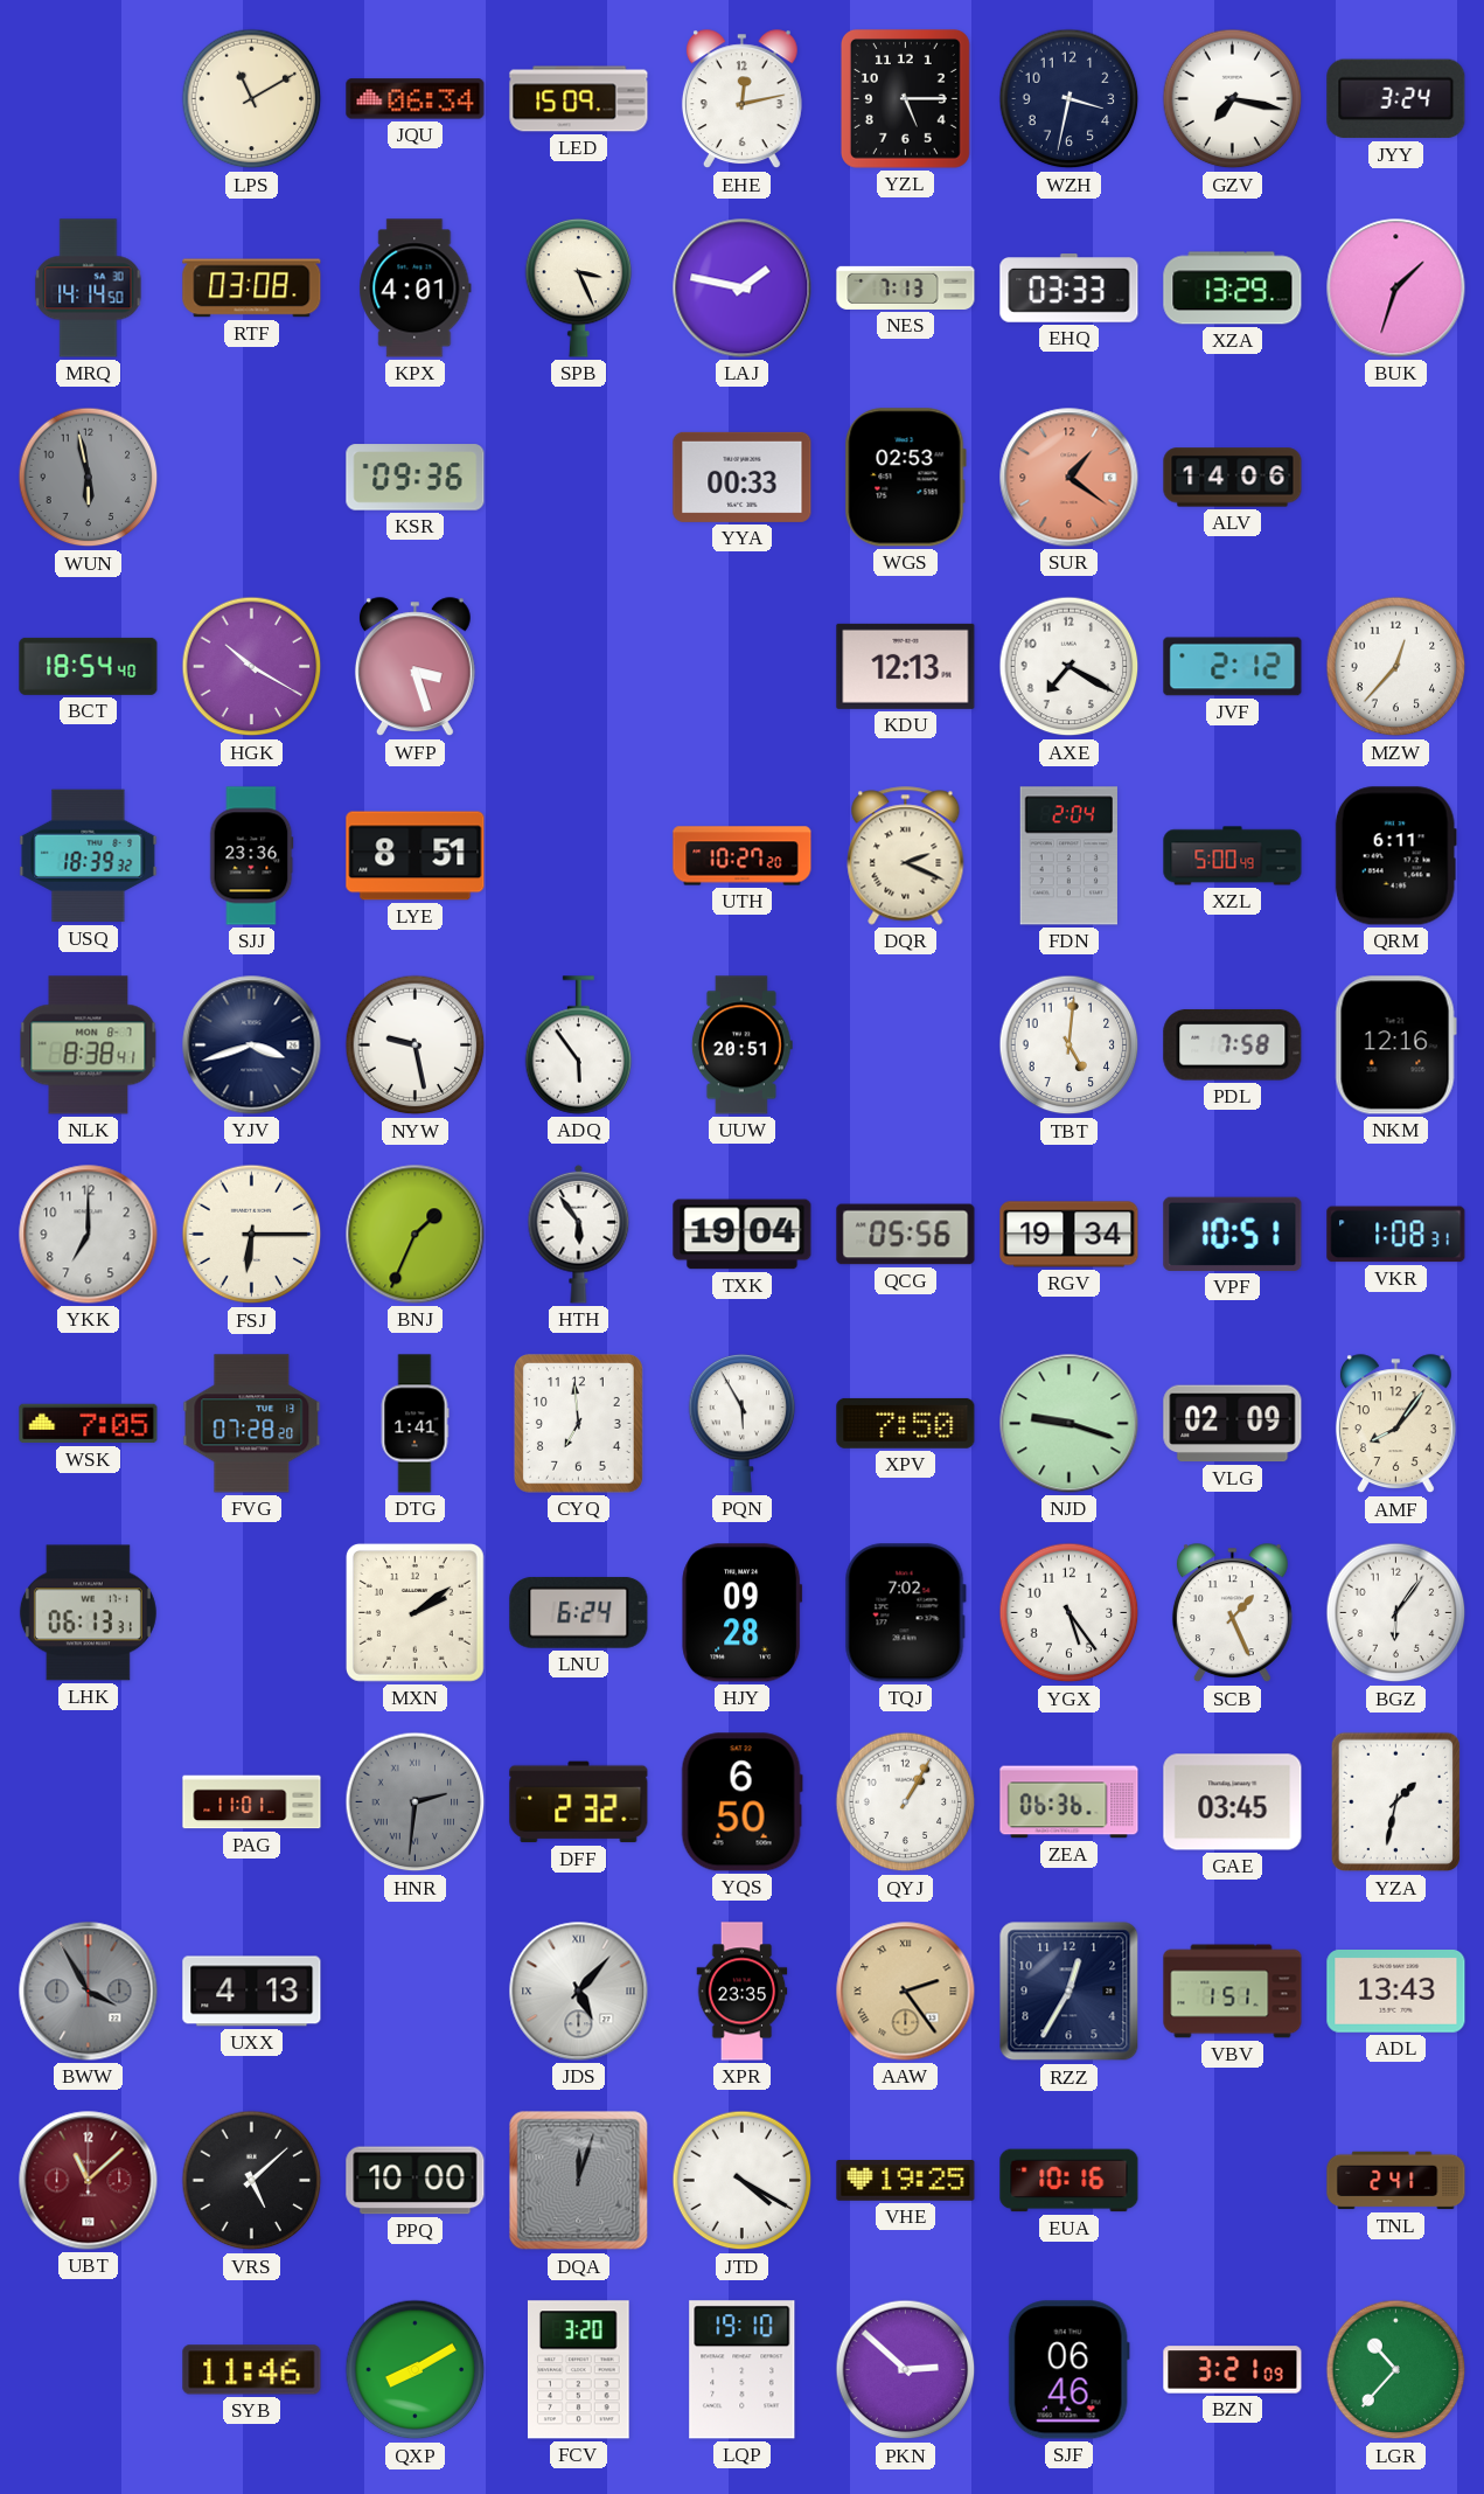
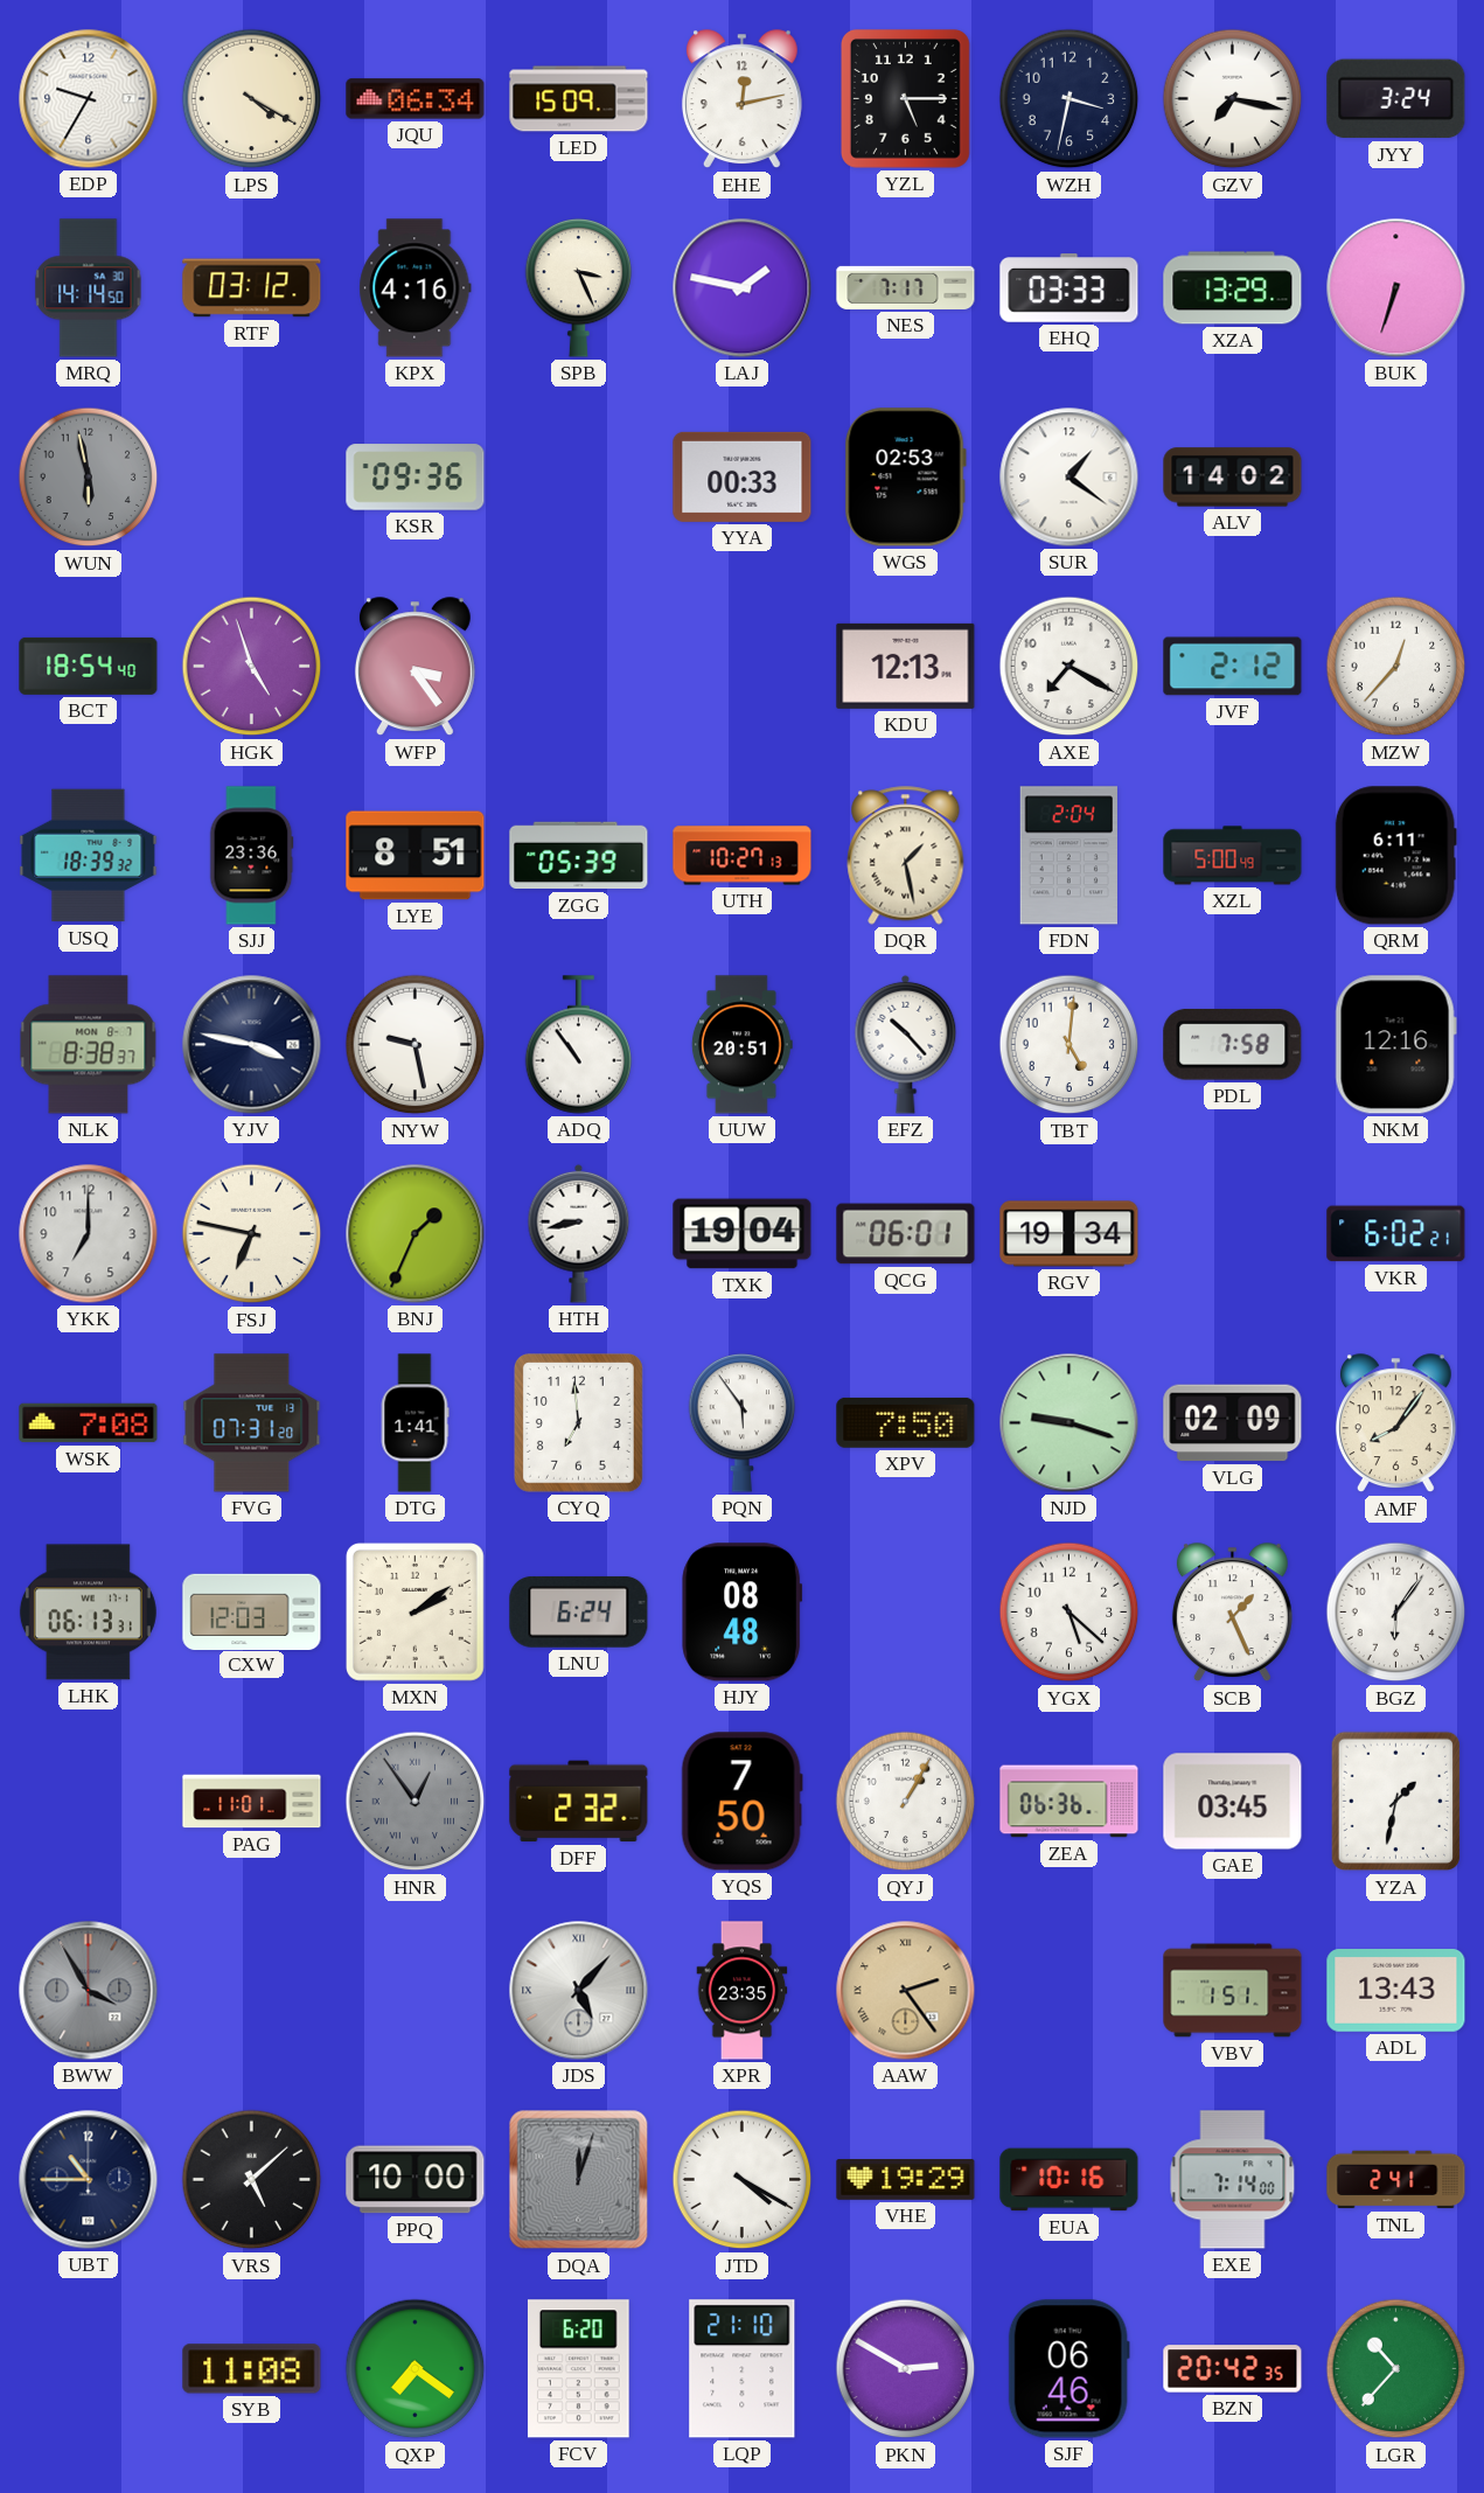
EDP: none -> 9:35 (89, 99)
LPS: 11:10 -> 4:20 (252, 99)
RTF: 03:08 -> 03:12 (252, 288)
KPX: 4:01 -> 4:16 (416, 288)
NES: 7:13 -> 7:17 (906, 287)
BUK: 1:33 -> 6:33 (1396, 288)
SUR dial: salmon -> white (1070, 478)
ALV: 14:06 -> 14:02 (1233, 478)
HGK: 10:20 -> 4:57 (252, 667)
WFP: 3:27 -> 3:24 (414, 667)
ZGG: none -> 05:39 (579, 856)
UTH: 10:27:20 -> 10:27:13 (743, 856)
DQR: 2:19 -> 1:28 (906, 856)
NLK: 8:38:41 -> 8:38:37 (89, 1045)
YJV: 3:42 -> 3:47 (252, 1045)
ADQ: 5:54 -> 10:54 (579, 1045)
EFZ: none -> 10:23 (906, 1044)
FSJ: 6:15 -> 6:47 (252, 1234)
HTH: 5:54 -> 8:43 (579, 1233)
QCG: 05:56 -> 06:01 (906, 1234)
VPF: 10:51 -> none (1233, 1234)
VKR: 1:08 -> 6:02 (1396, 1234)
WSK: 7:05 -> 7:08 (89, 1423)
FVG: 07:28 -> 07:31 (252, 1423)
PQN: 5:55 -> 5:54 (743, 1422)
CXW: none -> 12:03 (252, 1611)
HJY: 09:28 -> 08:48 (743, 1613)
TQJ: 7:02 -> none (905, 1613)
YGX: 5:24 -> 5:22 (1070, 1613)
HNR: 2:31 -> 12:54 (416, 1802)
YQS: 6:50 -> 7:50 (741, 1802)
UXX: 4:13 -> none (252, 1992)
RZZ: 12:35 -> none (1070, 1992)
UBT: 11:08 -> 10:45 (89, 2180)
UBT dial: burgundy -> navy (89, 2180)
VHE: 19:25 -> 19:29 (906, 2180)
EXE: none -> 7:14 (1233, 2180)
SYB: 11:46 -> 11:08 (252, 2369)
QXP: 8:10 -> 7:21 (416, 2369)
FCV: 3:20 -> 6:20 (578, 2369)
LQP: 19:10 -> 21:10 (743, 2369)
PKN: 2:52 -> 2:50 (906, 2369)
BZN: 3:21 -> 20:42 (1233, 2369)
